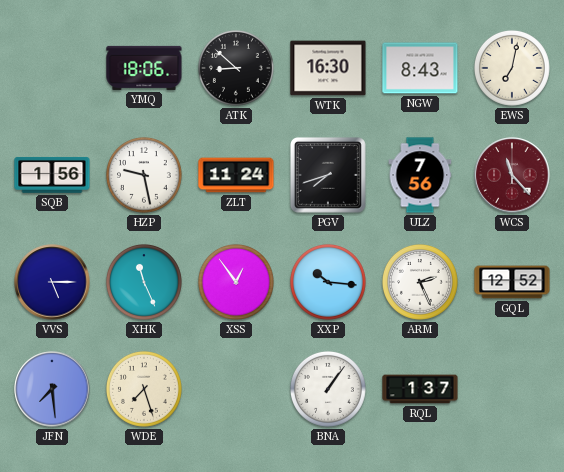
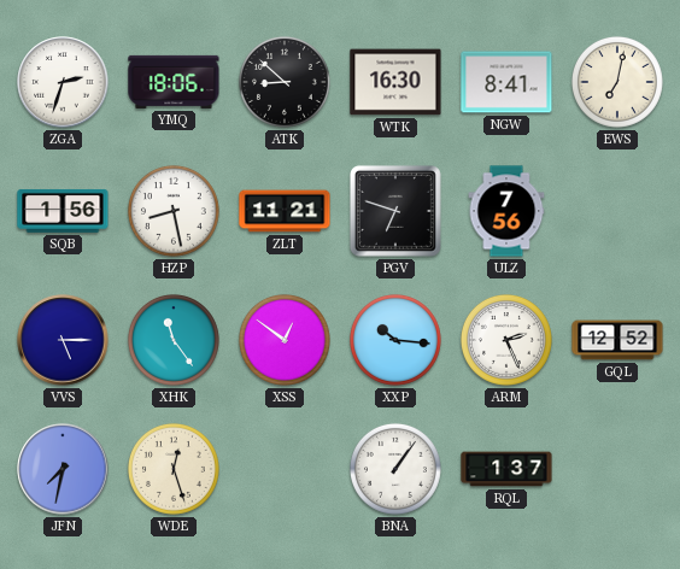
ZGA: none -> 2:33 (63, 82)
NGW: 8:43 -> 8:41 (506, 82)
HZP: 9:28 -> 8:28 (174, 211)
ZLT: 11:24 -> 11:21 (285, 211)
PGV: 7:42 -> 6:48 (395, 211)
WCS: 11:23 -> none (512, 175)
XHK: 11:26 -> 11:24 (174, 340)
XSS: 12:54 -> 12:51 (285, 340)
JFN: 7:29 -> 7:32 (63, 469)
WDE: 7:27 -> 12:27 (174, 469)
